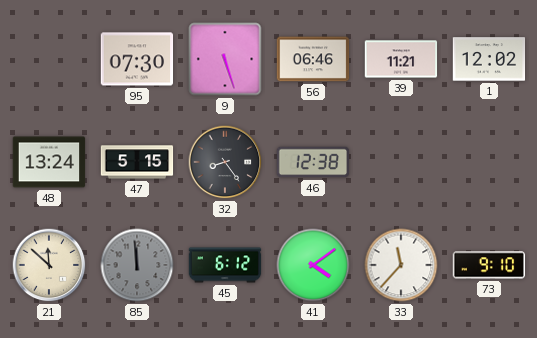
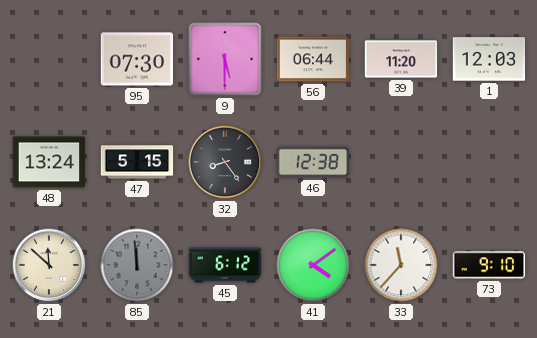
9: 5:27 -> 5:30 (225, 59)
56: 06:46 -> 06:44 (313, 59)
39: 11:21 -> 11:20 (401, 59)
1: 12:02 -> 12:03 (489, 59)
